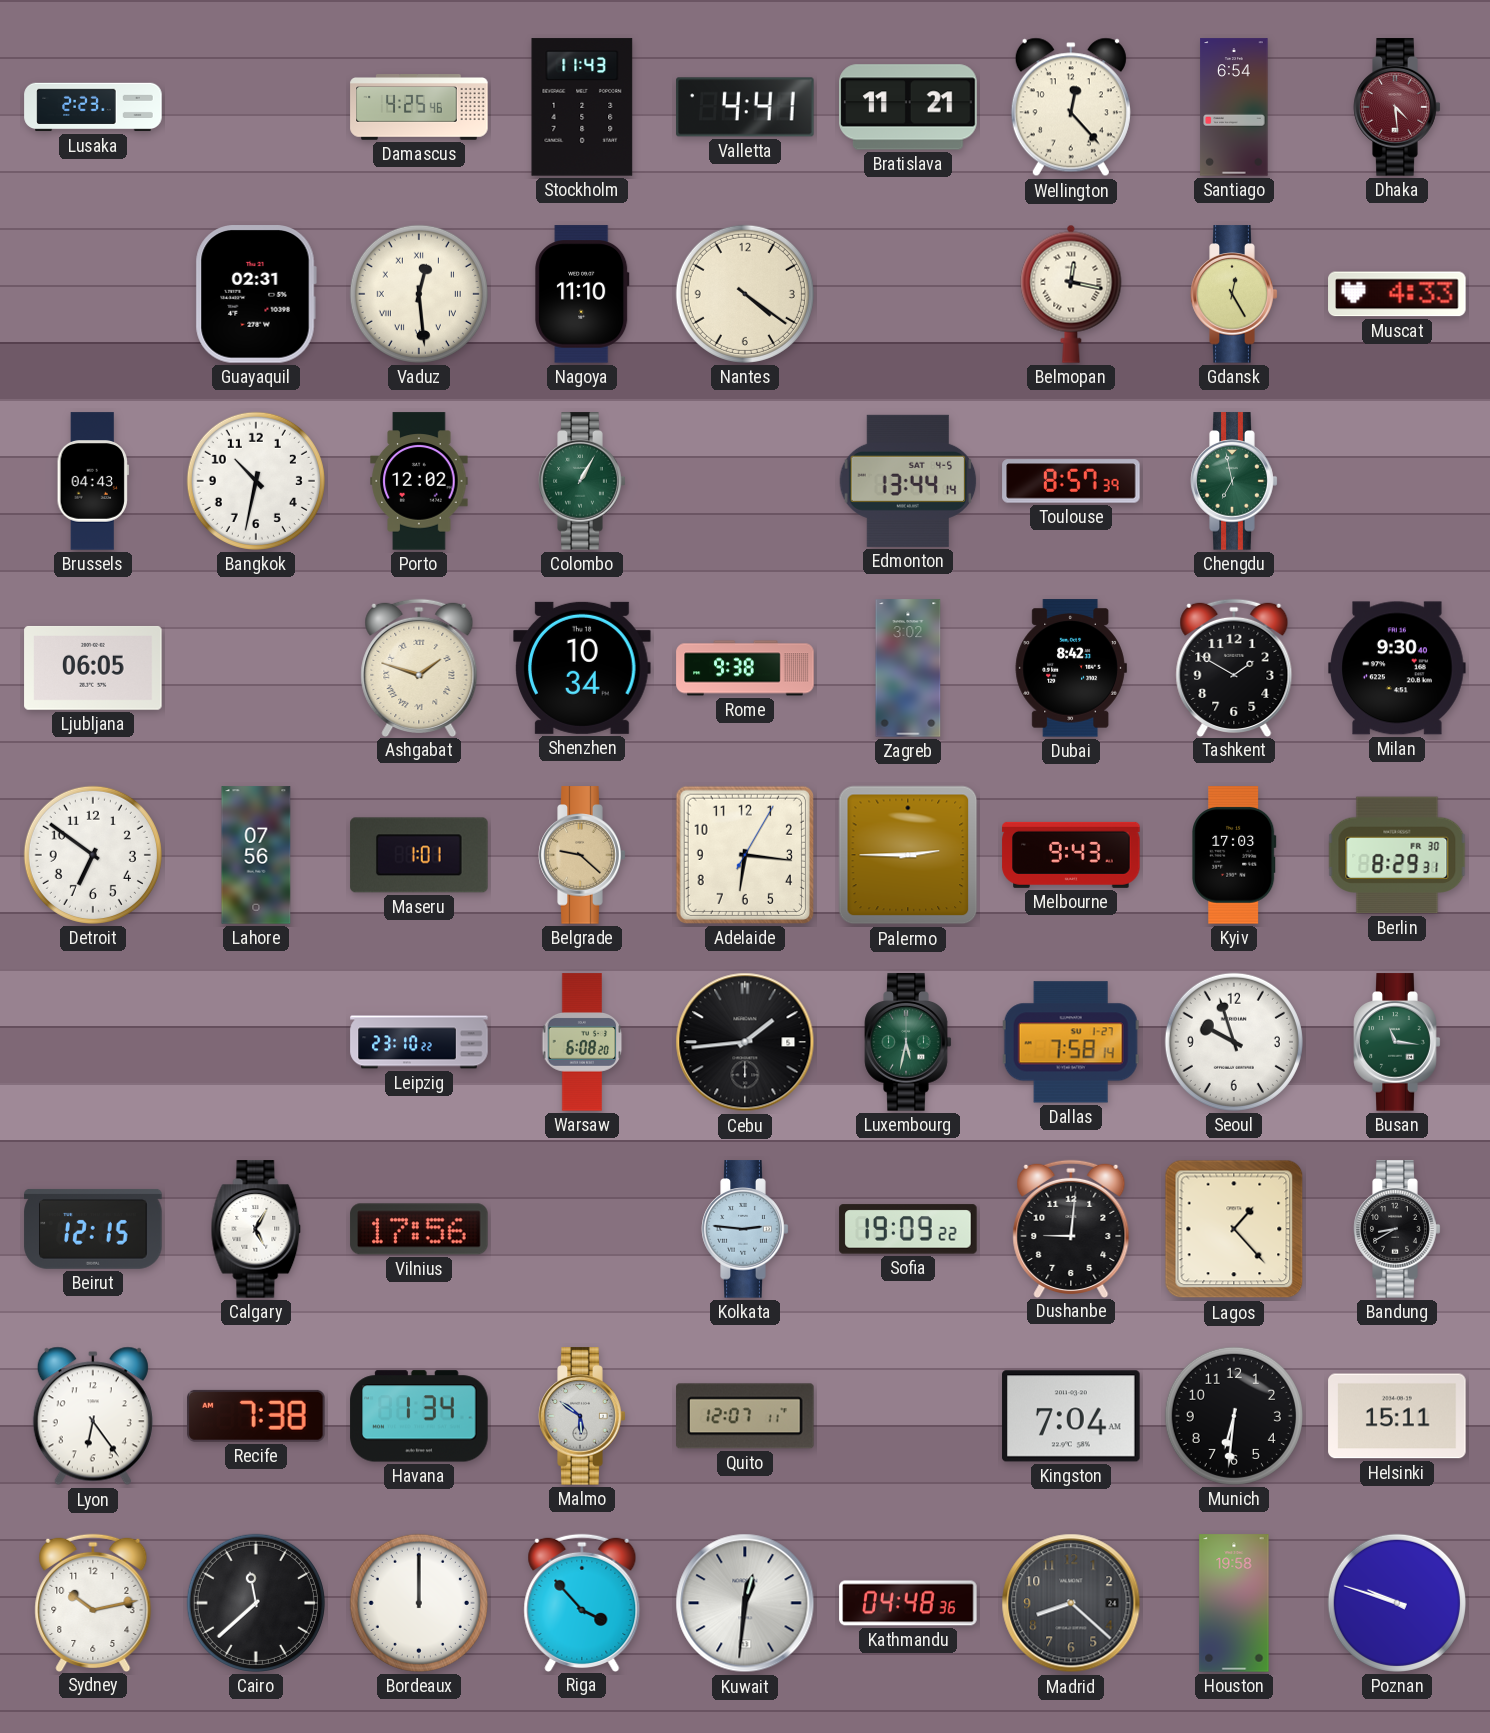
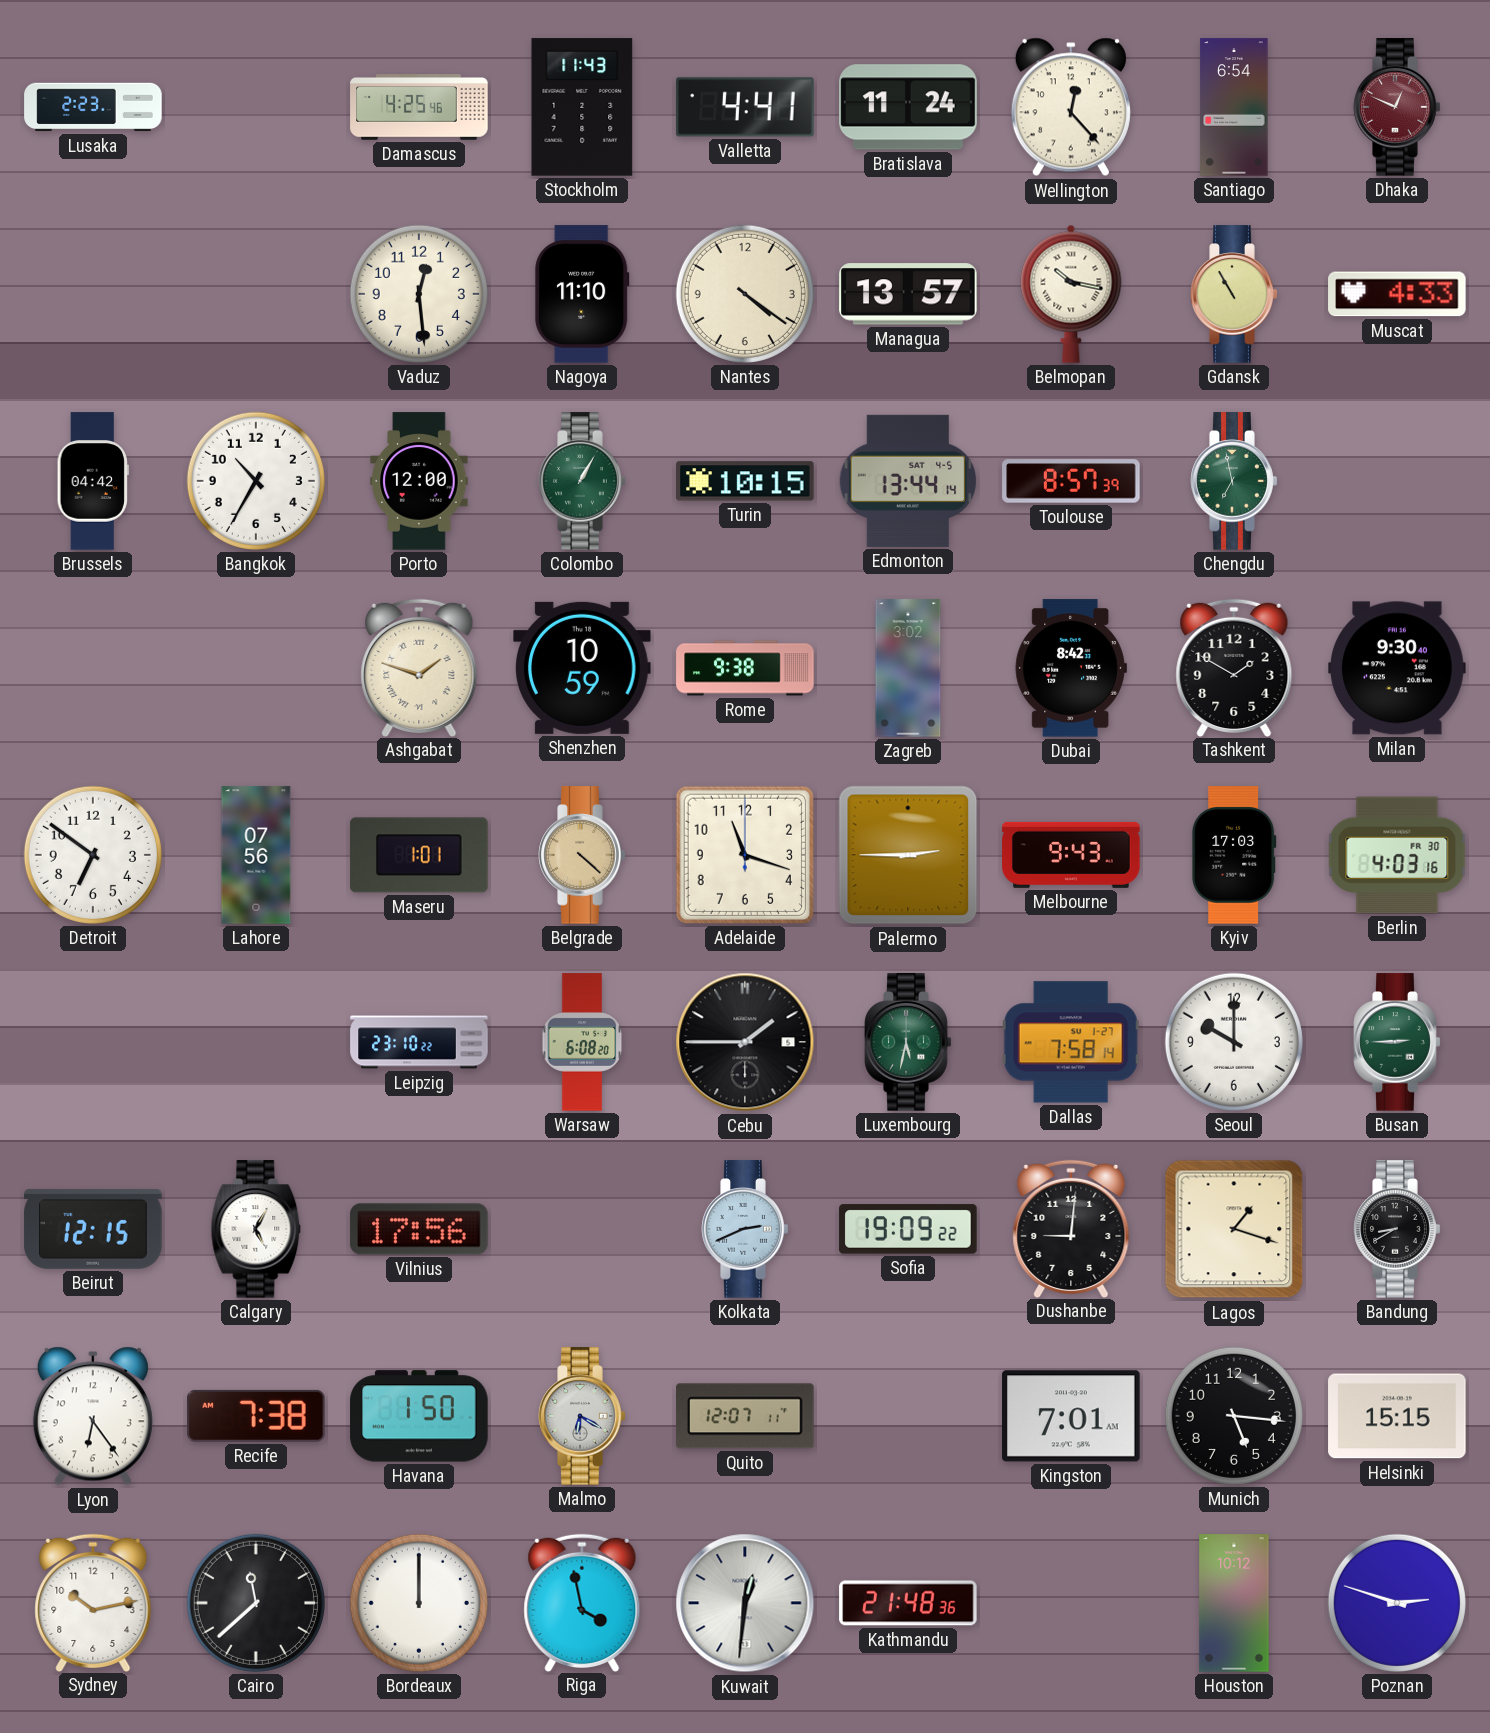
Bratislava: 11:21 -> 11:24 (908, 107)
Dhaka: 4:29 -> 12:49 (1397, 107)
Guayaquil: 02:31 -> none (256, 294)
Vaduz numerals: Roman -> Arabic (419, 294)
Managua: none -> 13:57 (908, 294)
Belmopan: 12:17 -> 10:17 (1071, 294)
Gdansk: 12:25 -> 10:55 (1234, 294)
Brussels: 04:43 -> 04:42 (93, 481)
Bangkok: 10:32 -> 10:35 (256, 481)
Porto: 12:02 -> 12:00 (419, 481)
Turin: none -> 10:15 (745, 481)
Ljubljana: 06:05 -> none (93, 668)
Shenzhen: 10:34 -> 10:59 (582, 668)
Belgrade: 9:22 -> 4:22 (582, 855)
Adelaide: 6:16 -> 11:18 (745, 855)
Berlin: 8:29 -> 4:03 (1397, 855)
Cebu: 1:44 -> 1:45 (745, 1042)
Seoul: 9:57 -> 10:00 (1234, 1042)
Busan: 11:16 -> 2:45 (1397, 1042)
Kolkata: 2:46 -> 2:41 (745, 1229)
Lagos: 1:23 -> 1:18 (1234, 1229)
Havana: 1:34 -> 1:50 (419, 1416)
Malmo: 5:51 -> 6:20 (582, 1416)
Kingston: 7:04 -> 7:01 (1071, 1416)
Munich: 6:31 -> 5:16 (1234, 1416)
Helsinki: 15:11 -> 15:15 (1397, 1416)
Riga: 3:53 -> 3:58 (582, 1602)
Kathmandu: 04:48 -> 21:48 (908, 1603)
Madrid: 8:22 -> none (1071, 1603)
Houston: 19:58 -> 10:12 (1234, 1603)
Poznan: 9:48 -> 2:48 (1397, 1603)
